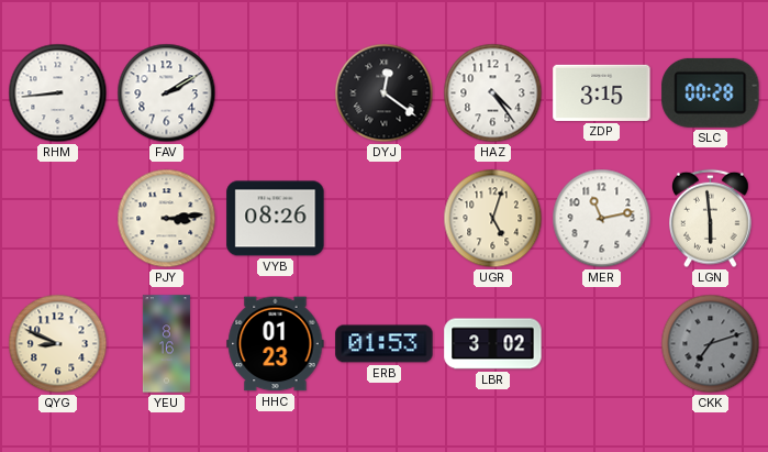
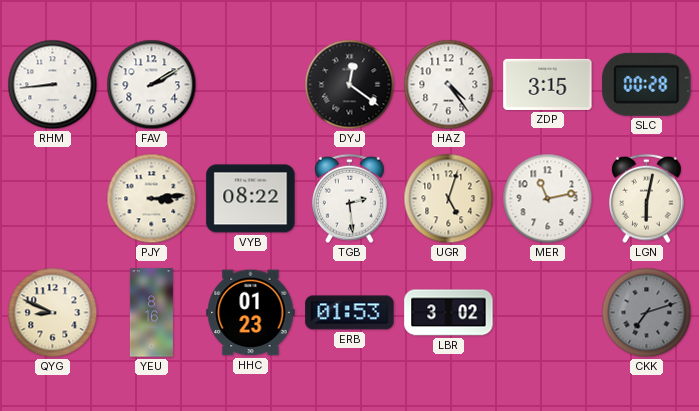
VYB: 08:26 -> 08:22 (251, 199)
TGB: none -> 2:29 (350, 199)
LGN: 5:59 -> 6:02 (647, 199)
